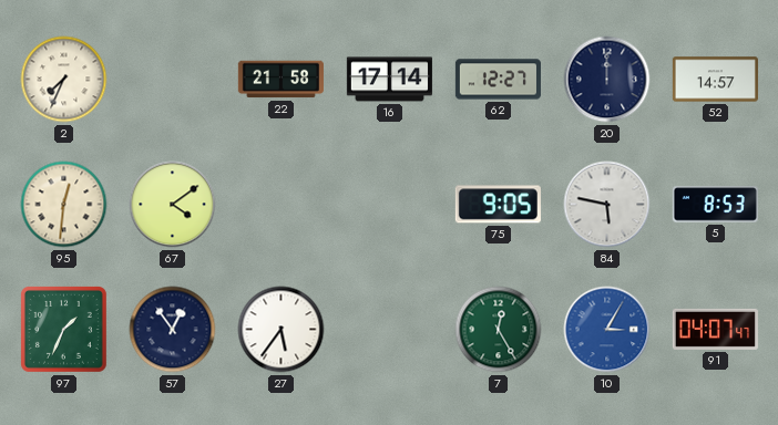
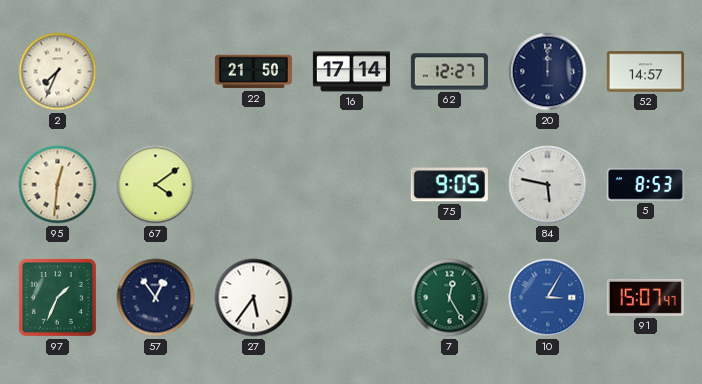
22: 21:58 -> 21:50 (253, 72)
91: 04:07 -> 15:07 (645, 297)
